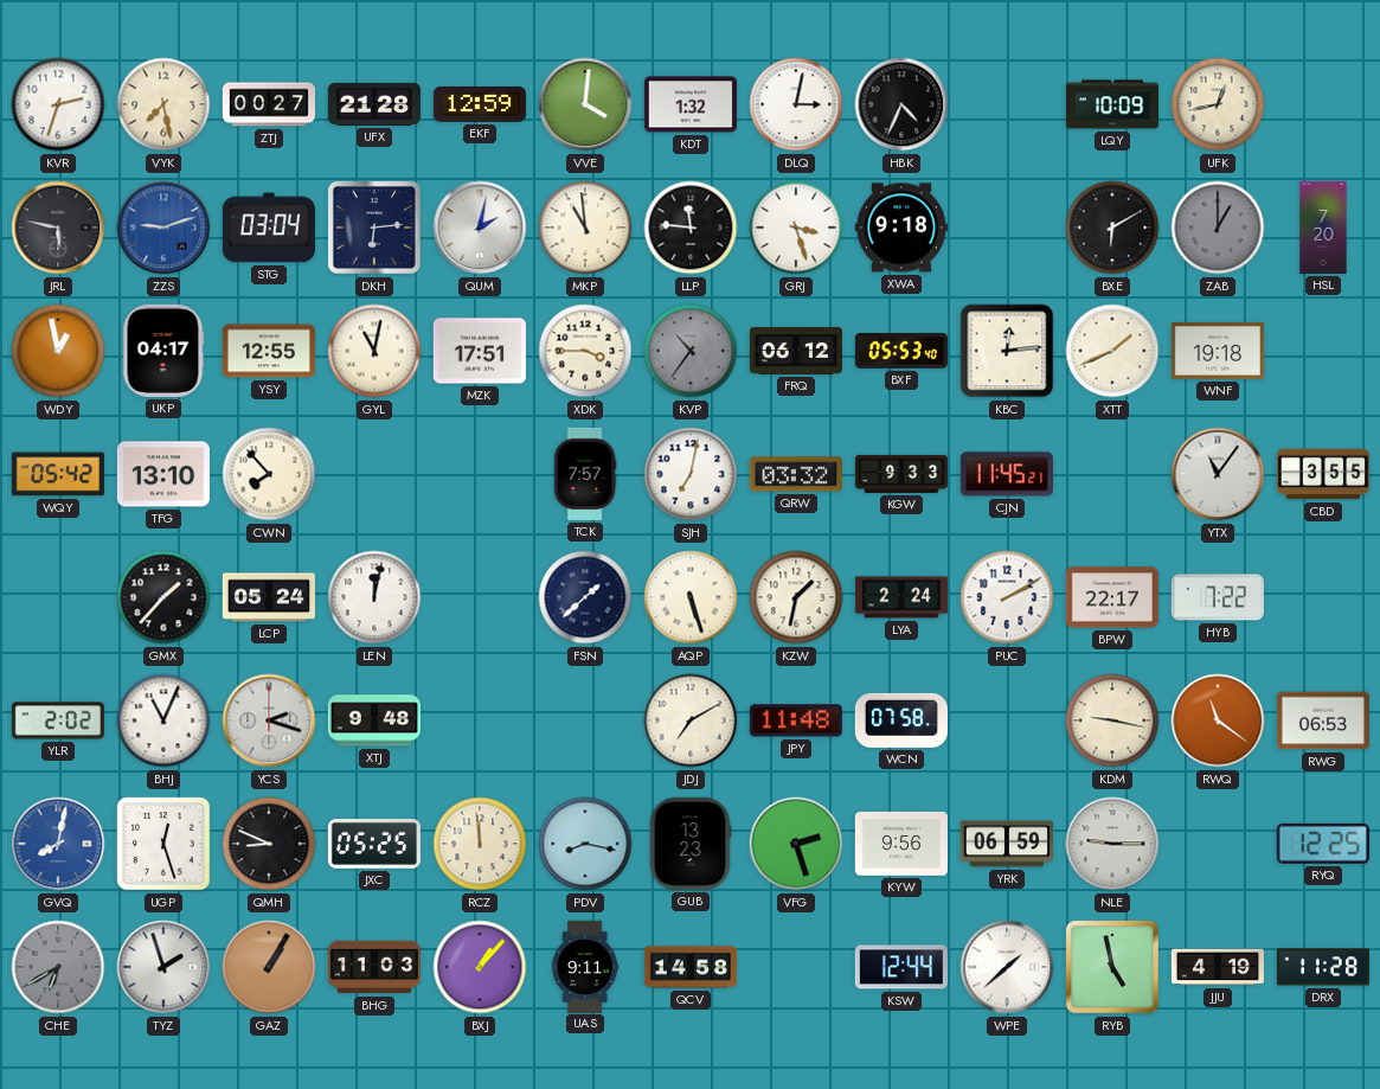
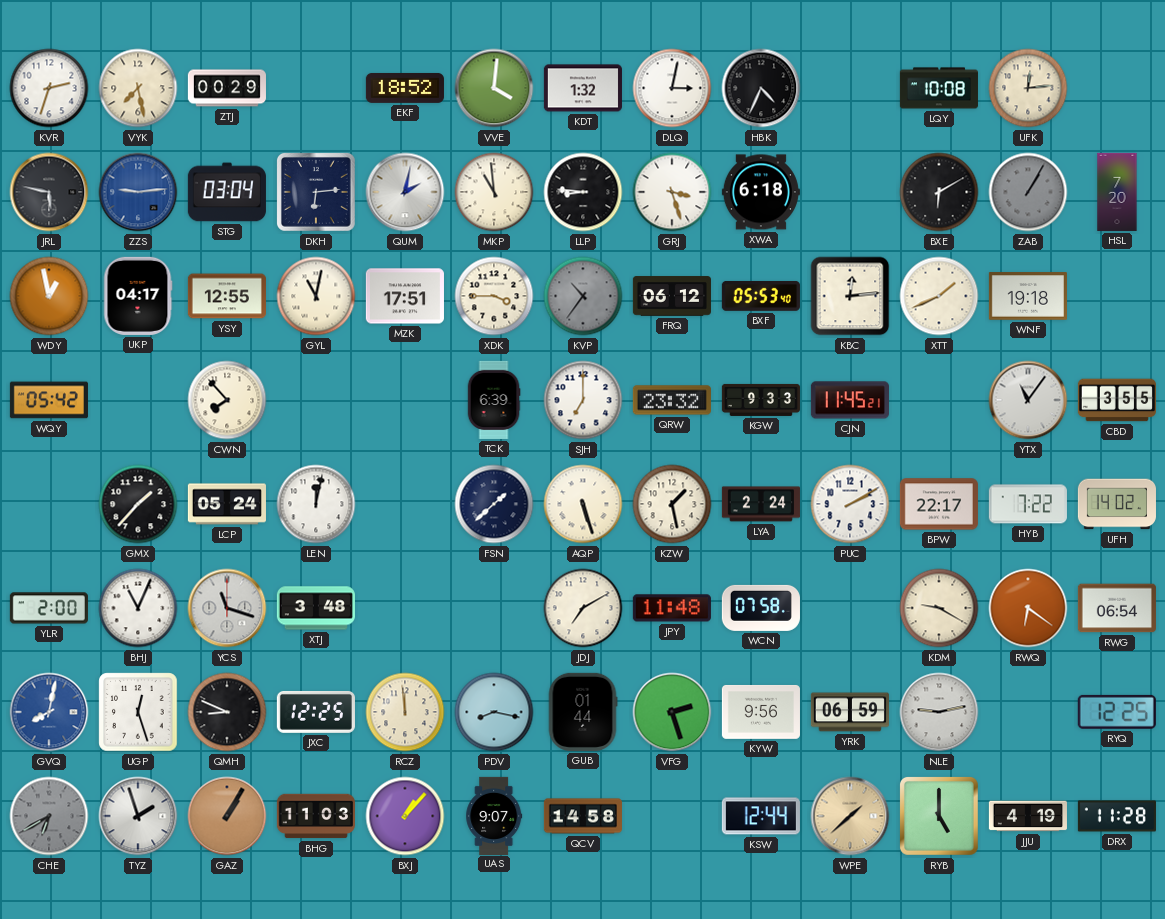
ZTJ: 00:27 -> 00:29 (227, 88)
UFX: 21:28 -> none (374, 104)
EKF: 12:59 -> 18:52 (405, 88)
LQY: 10:09 -> 10:08 (939, 88)
UFK: 12:43 -> 12:14 (1028, 88)
ZZS: 9:12 -> 9:14 (138, 192)
LLP: 11:46 -> 8:46 (583, 192)
XWA: 9:18 -> 6:18 (761, 192)
ZAB: 1:00 -> 1:05 (1028, 192)
TFG: 13:10 -> none (163, 474)
TCK: 7:57 -> 6:39 (494, 400)
SJH: 7:02 -> 7:00 (583, 400)
QRW: 03:32 -> 23:32 (672, 400)
KZW: 1:32 -> 1:28 (672, 504)
UFH: none -> 14:02 (1117, 504)
YLR: 2:02 -> 2:00 (49, 608)
YCS: 2:18 -> 11:18 (227, 608)
XTJ: 9:48 -> 3:48 (316, 608)
KDM: 9:17 -> 9:20 (939, 608)
RWQ: 11:21 -> 6:21 (1028, 608)
RWG: 06:53 -> 06:54 (1117, 608)
JXC: 05:25 -> 12:25 (316, 712)
GUB: 13:23 -> 01:44 (583, 712)
NLE: 9:15 -> 9:13 (939, 712)
UAS: 9:11 -> 9:07 (494, 815)
WPE dial: white -> champagne (850, 816)
RYB: 4:58 -> 5:00 (939, 816)
